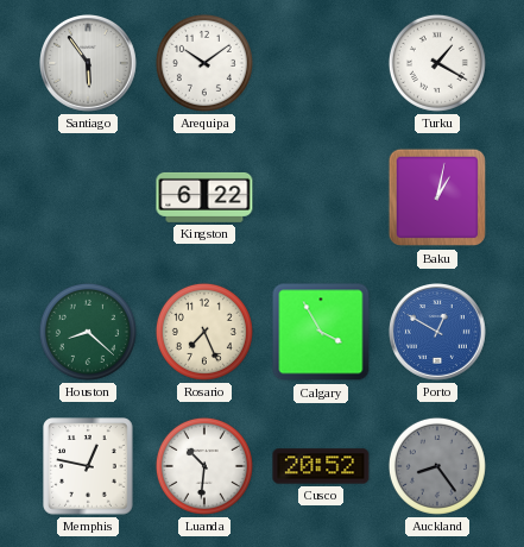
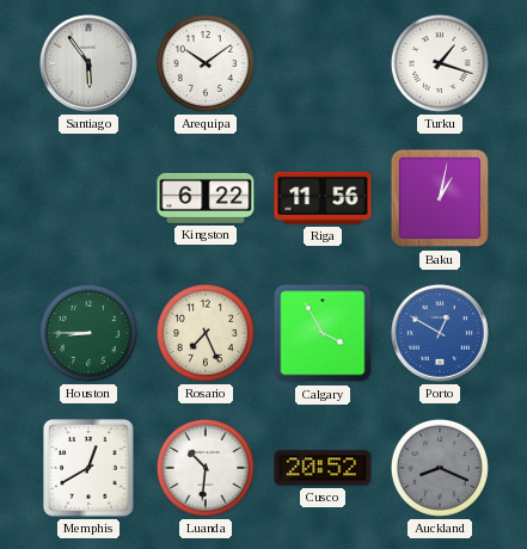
Turku: 1:20 -> 1:18 (440, 63)
Riga: none -> 11:56 (323, 198)
Houston: 8:22 -> 8:45 (88, 333)
Memphis: 12:47 -> 12:40 (88, 468)
Auckland: 8:24 -> 8:19 (440, 468)
